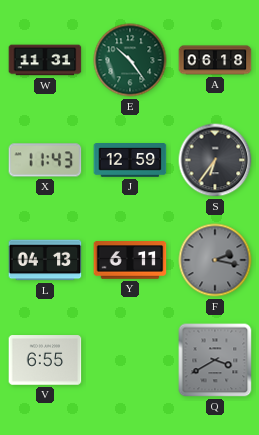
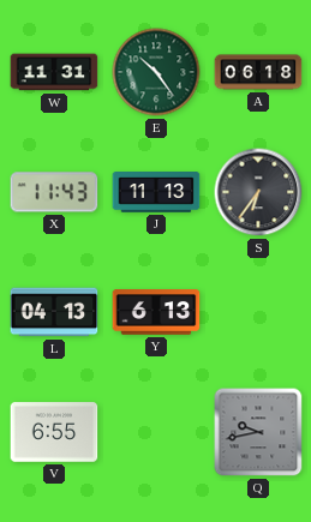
J: 12:59 -> 11:13 (156, 193)
Y: 6:11 -> 6:13 (156, 312)
F: 2:17 -> none (215, 260)
Q: 3:40 -> 9:43 (258, 432)
